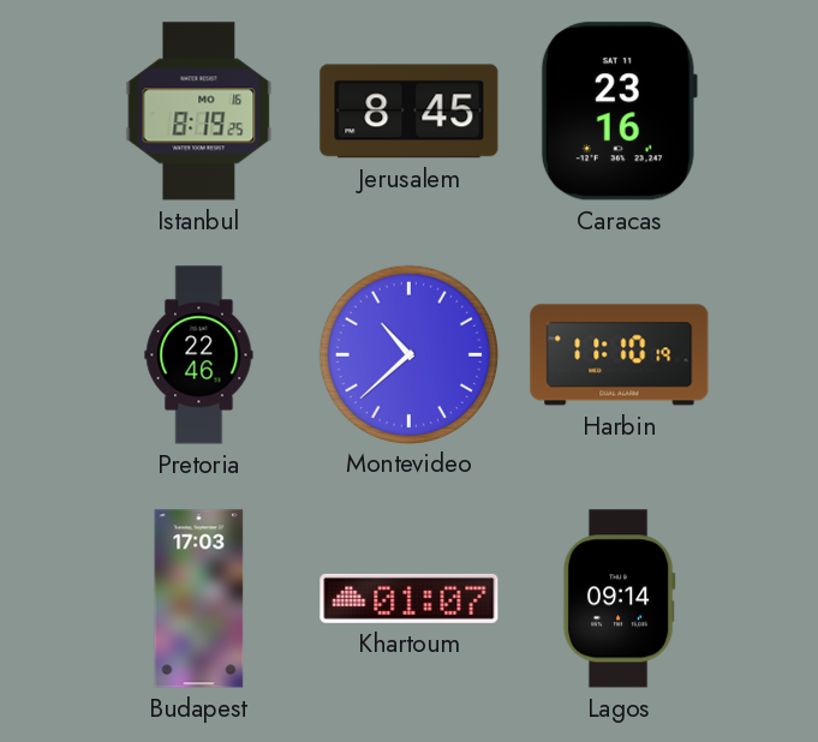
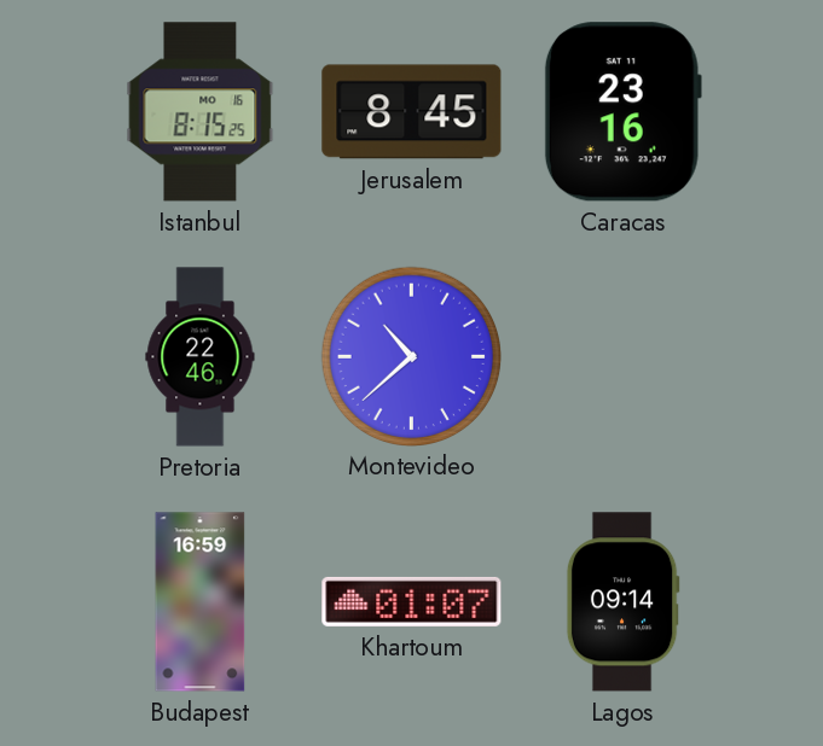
Istanbul: 8:19 -> 8:15 (201, 112)
Harbin: 11:10 -> none (620, 355)
Budapest: 17:03 -> 16:59 (201, 602)
